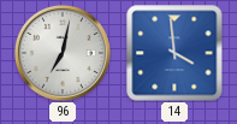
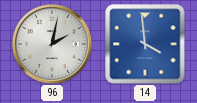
96: 7:02 -> 2:02 (52, 44)
